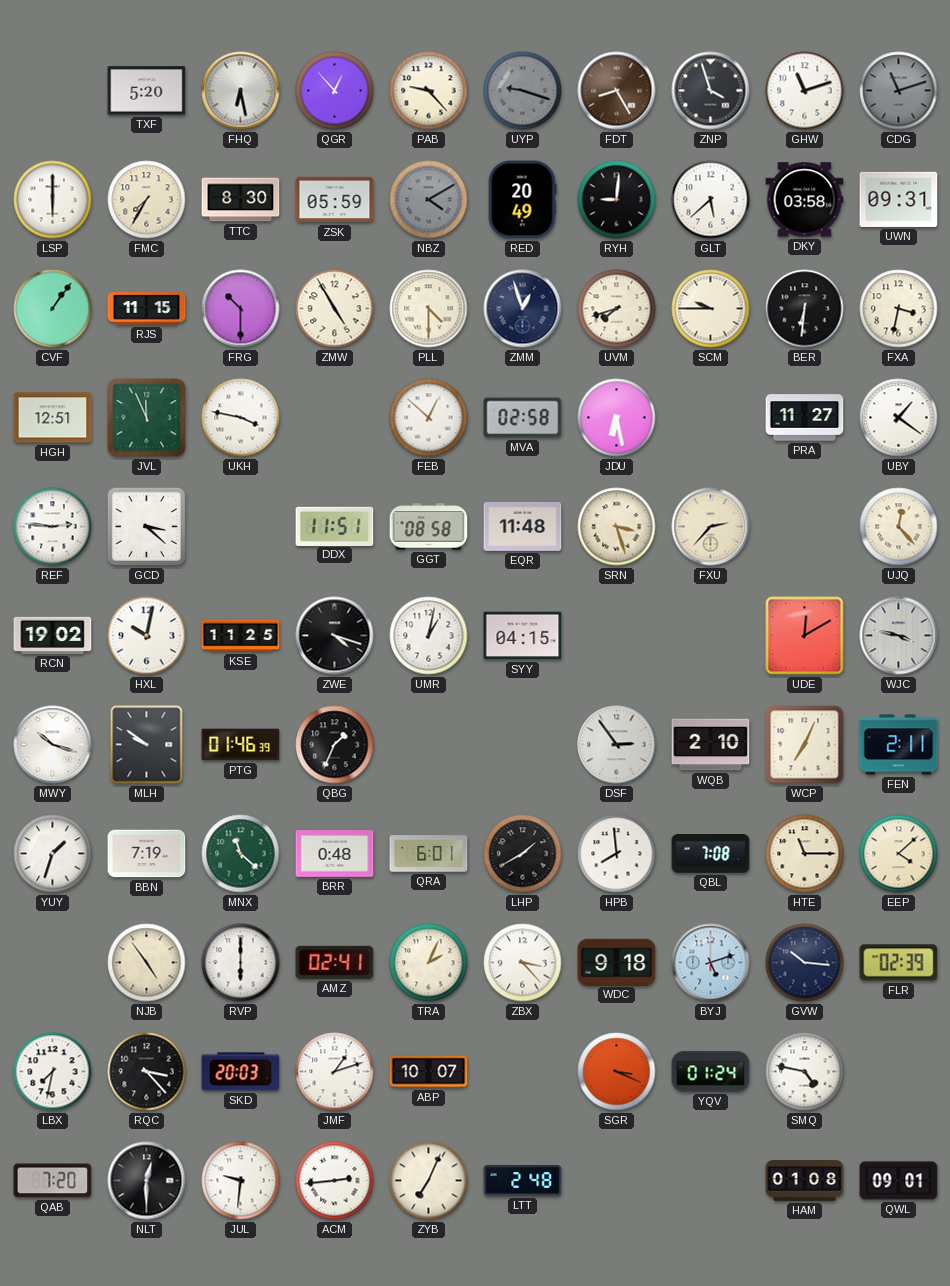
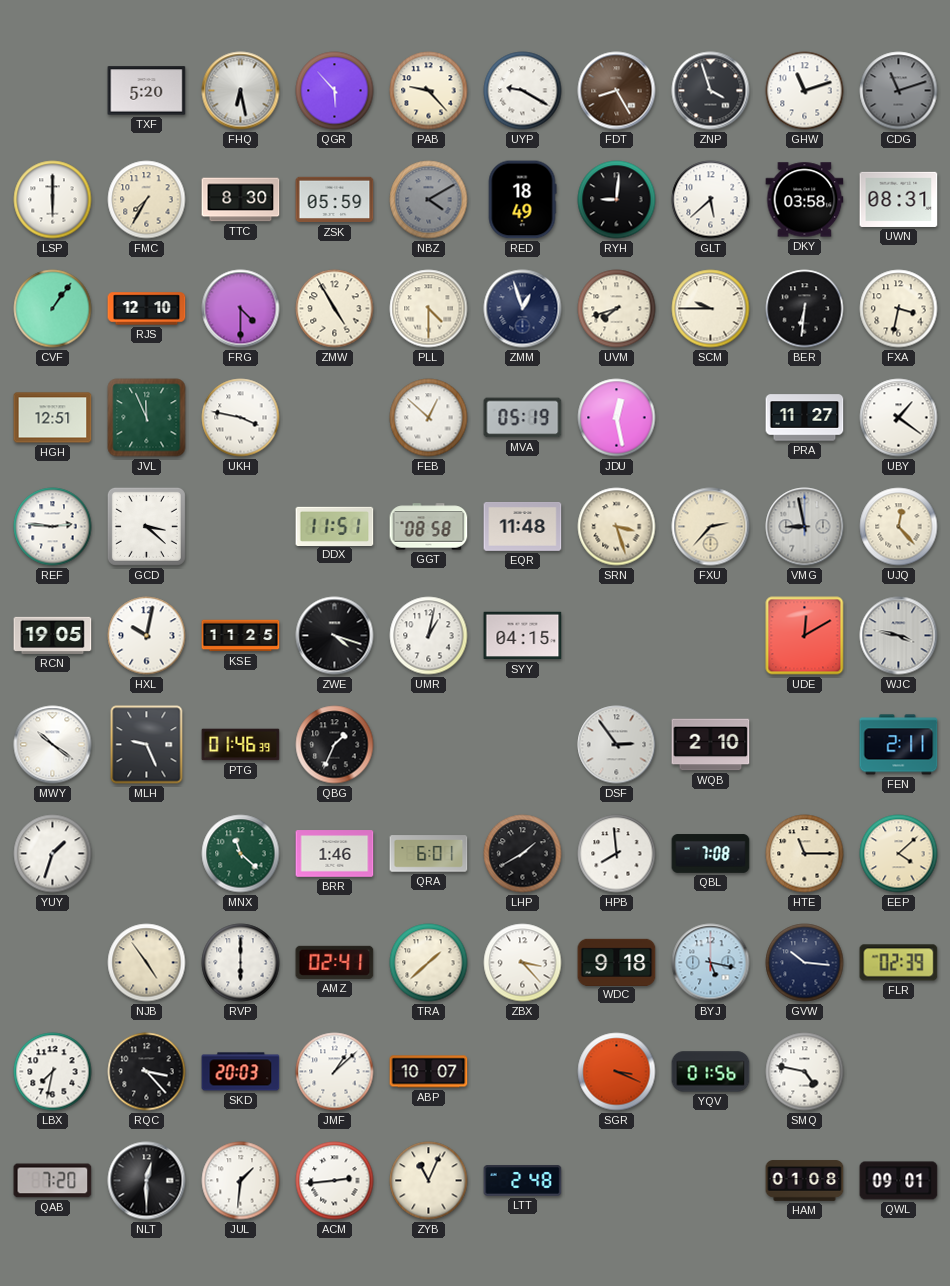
QGR: 12:53 -> 5:53 (335, 91)
UYP: 9:18 -> 9:20 (523, 91)
UYP dial: grey -> white (523, 91)
RED: 20:49 -> 18:49 (522, 200)
UWN: 09:31 -> 08:31 (899, 199)
RJS: 11:15 -> 12:10 (147, 309)
FRG: 10:30 -> 4:30 (241, 309)
MVA: 02:58 -> 05:19 (523, 418)
JDU: 6:28 -> 12:28 (617, 418)
VMG: none -> 8:58 (805, 527)
RCN: 19:02 -> 19:05 (53, 635)
MWY: 10:18 -> 10:21 (53, 745)
MLH: 9:51 -> 9:26 (147, 745)
WCP: 7:04 -> none (805, 745)
BBN: 7:19 -> none (147, 854)
BRR: 0:48 -> 1:46 (335, 854)
TRA: 2:04 -> 1:38 (429, 963)
BYJ: 5:12 -> 5:17 (711, 963)
JMF: 1:12 -> 1:08 (335, 1072)
YQV: 01:24 -> 01:56 (711, 1072)
JUL: 9:31 -> 1:31 (241, 1181)
ZYB: 7:04 -> 11:04 (429, 1181)
